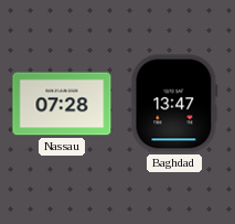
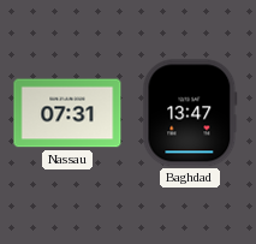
Nassau: 07:28 -> 07:31 (67, 113)
